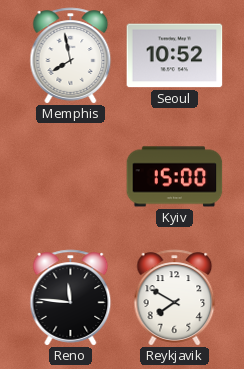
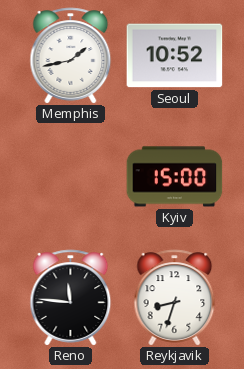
Memphis: 7:58 -> 1:43 (71, 56)
Reykjavik: 7:50 -> 8:33 (175, 298)
